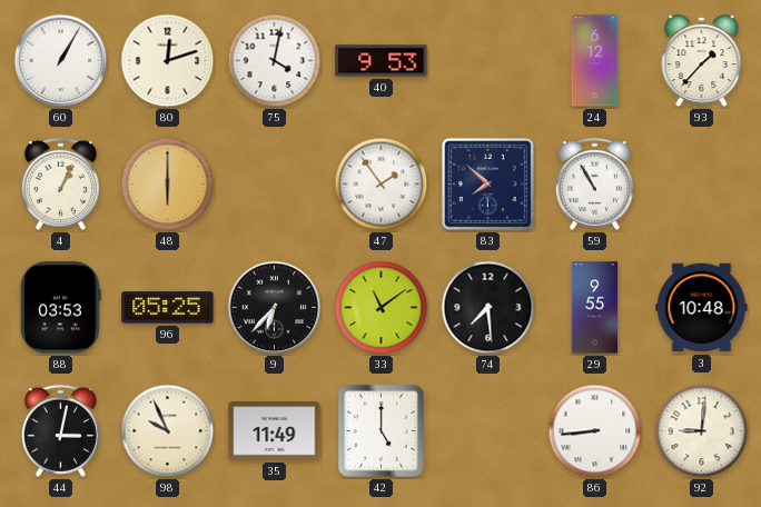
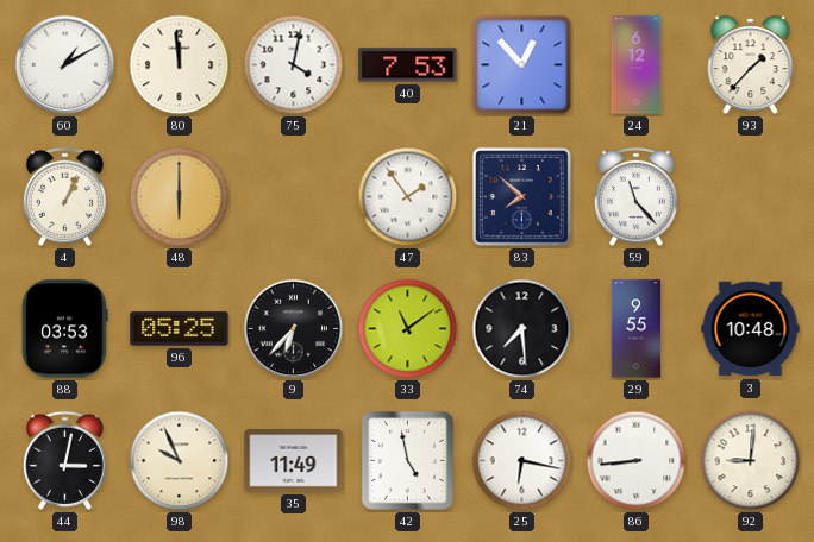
60: 1:05 -> 1:10 (65, 65)
80: 12:12 -> 11:59 (180, 65)
40: 9:53 -> 7:53 (408, 65)
21: none -> 12:53 (522, 65)
59: 10:55 -> 11:23 (635, 196)
42: 5:00 -> 4:58 (407, 460)
25: none -> 6:17 (522, 461)
